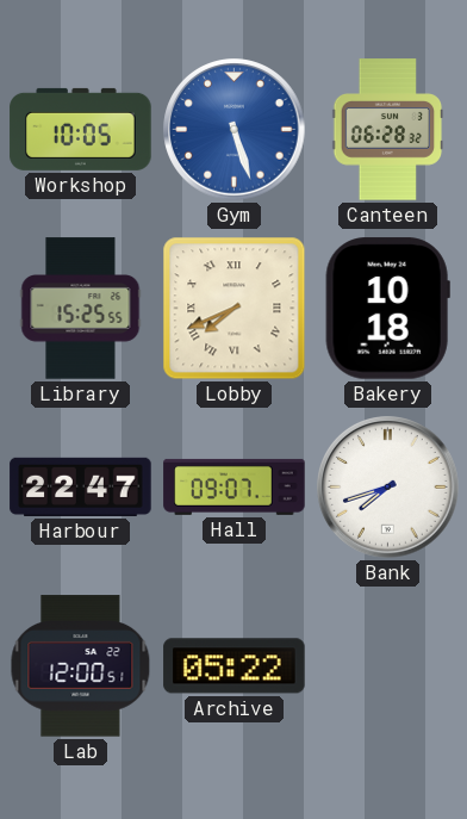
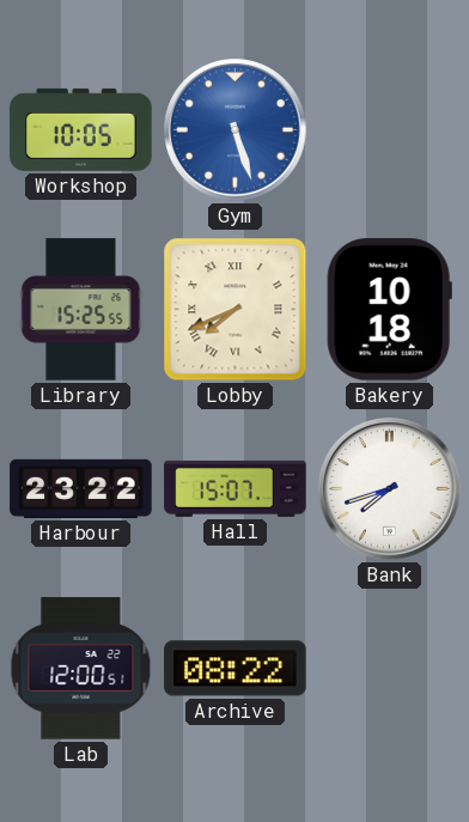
Canteen: 06:28 -> none (388, 130)
Harbour: 22:47 -> 23:22 (81, 488)
Hall: 09:07 -> 15:07 (236, 488)
Archive: 05:22 -> 08:22 (236, 669)
